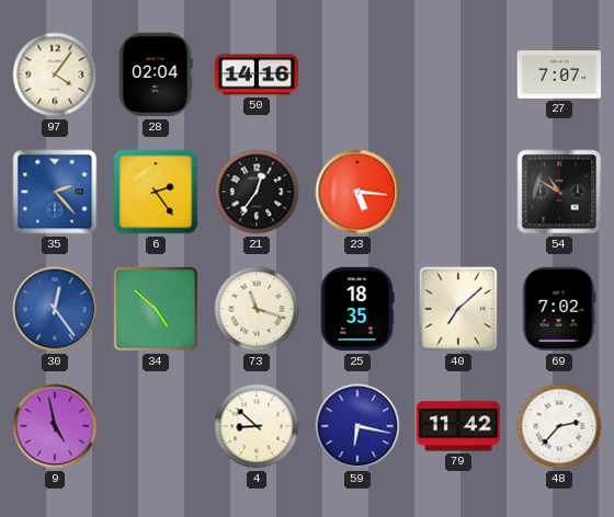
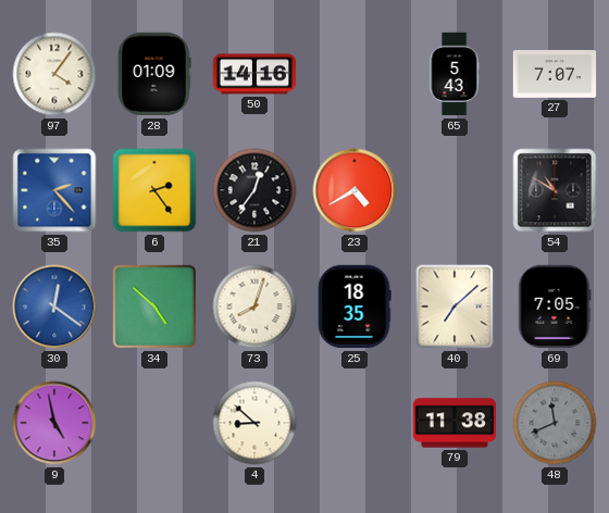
28: 02:04 -> 01:09 (154, 74)
65: none -> 5:43 (455, 74)
23: 5:16 -> 4:40 (355, 190)
30: 12:24 -> 12:21 (54, 306)
73: 11:18 -> 8:03 (254, 306)
69: 7:02 -> 7:05 (555, 306)
59: 6:17 -> none (357, 426)
79: 11:42 -> 11:38 (455, 423)
48: 2:37 -> 11:41 (555, 423)
48 dial: white -> grey (555, 423)
